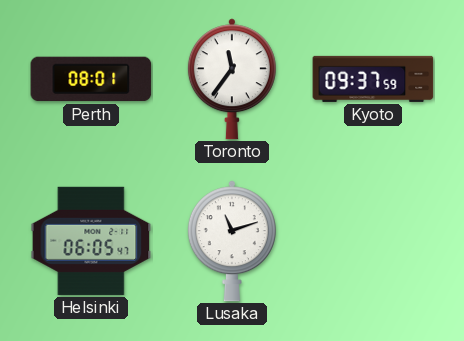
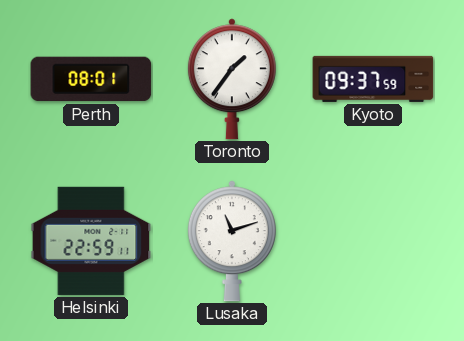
Toronto: 11:36 -> 1:36 (232, 79)
Helsinki: 06:05 -> 22:59 (91, 241)
